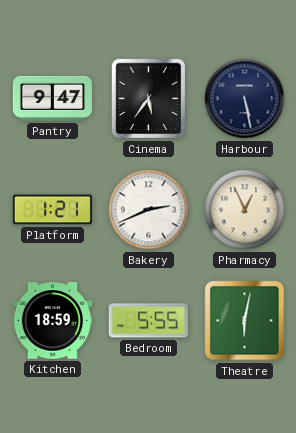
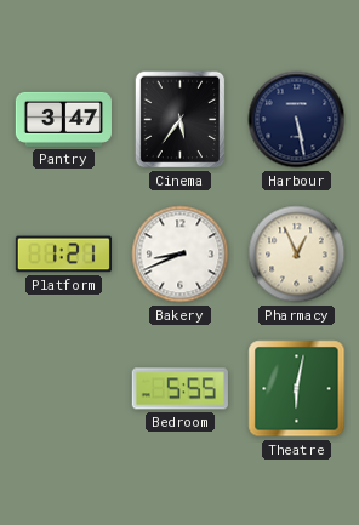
Pantry: 9:47 -> 3:47 (63, 119)
Bakery: 2:41 -> 8:41 (181, 255)
Kitchen: 18:59 -> none (52, 321)
